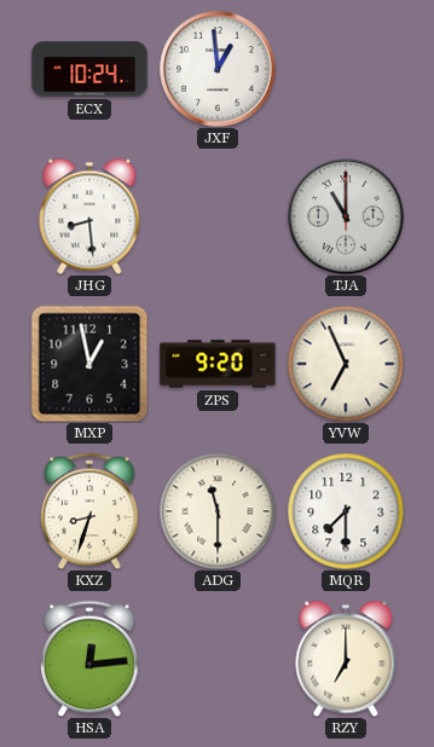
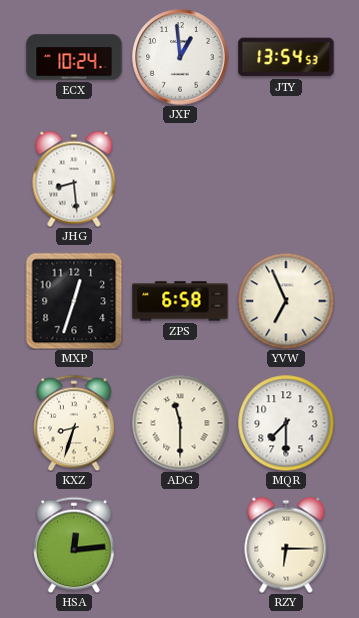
JTY: none -> 13:54 (286, 57)
TJA: 11:00 -> none (346, 216)
MXP: 12:58 -> 12:33 (74, 301)
ZPS: 9:20 -> 6:58 (180, 301)
RZY: 7:00 -> 6:15 (286, 545)
